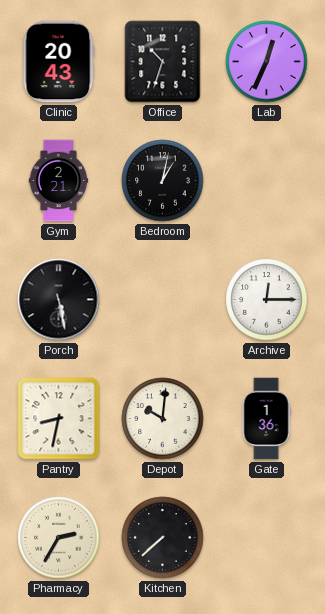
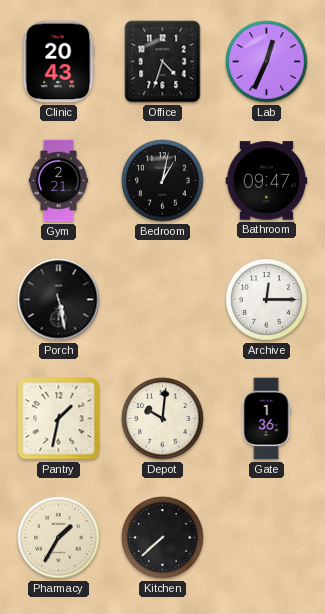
Office: 10:33 -> 4:33 (163, 62)
Bathroom: none -> 09:47 (267, 181)
Pantry: 8:32 -> 1:32 (59, 419)
Pharmacy: 2:35 -> 1:35 (59, 538)
